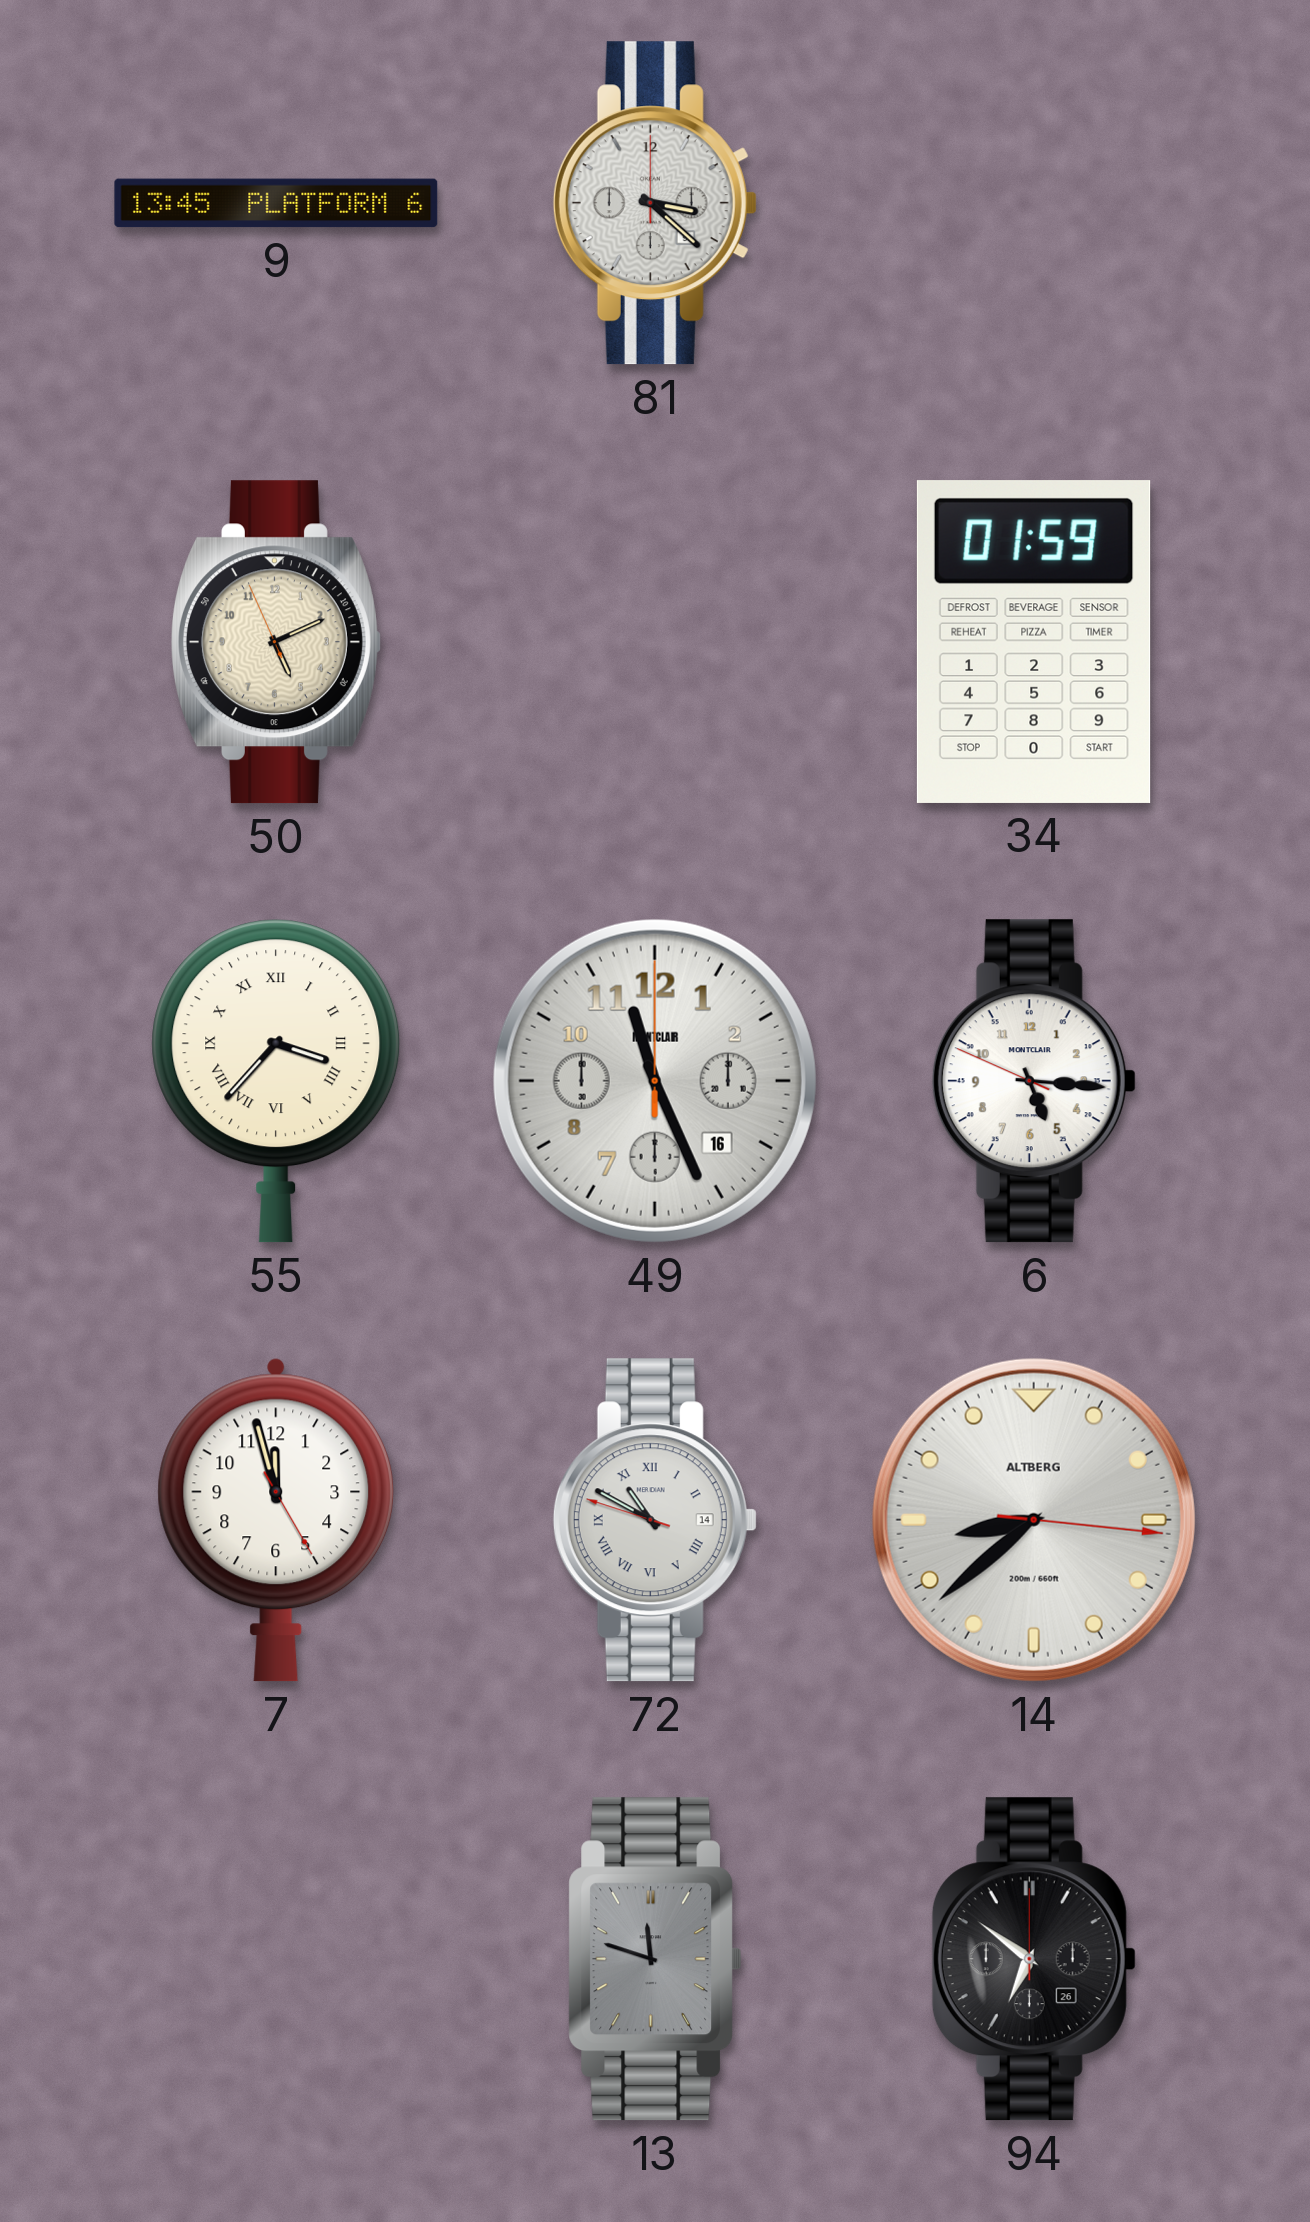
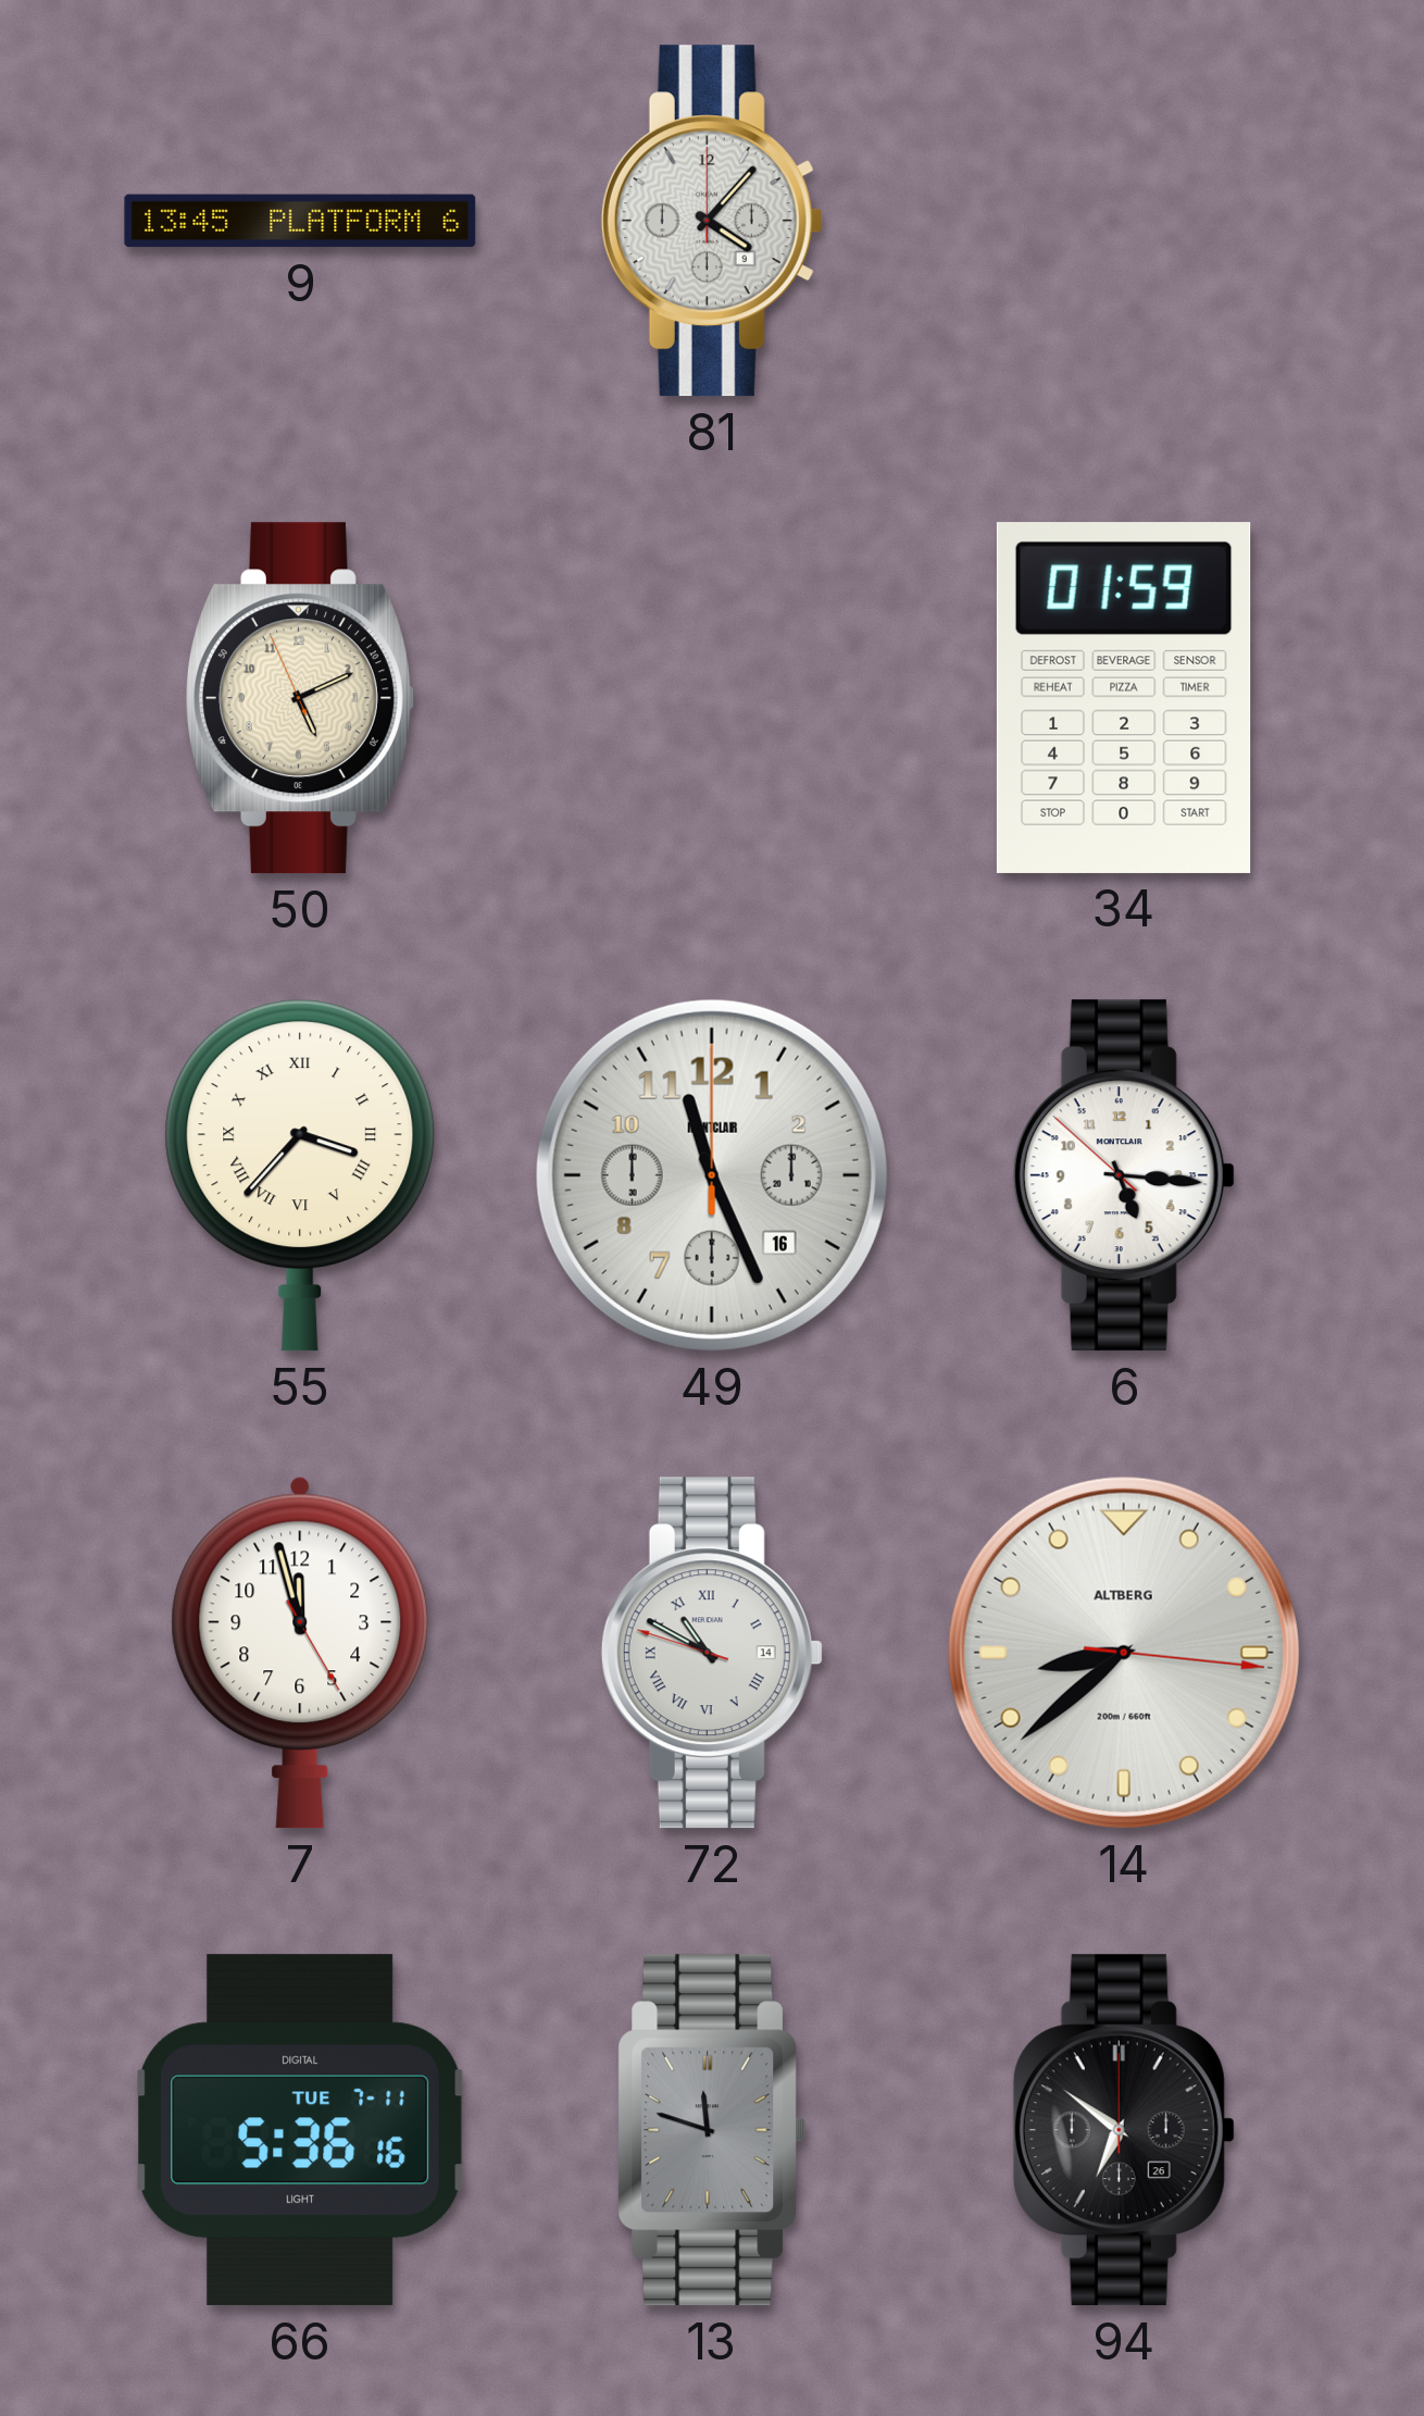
81: 3:22 -> 4:07 (712, 221)
6: 5:15:49 -> 5:15:52 (1124, 1175)
66: none -> 5:36 (300, 2130)
